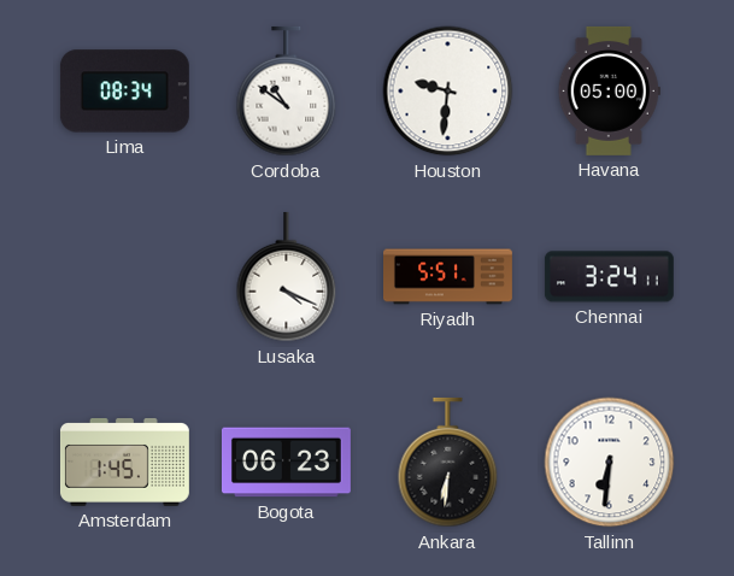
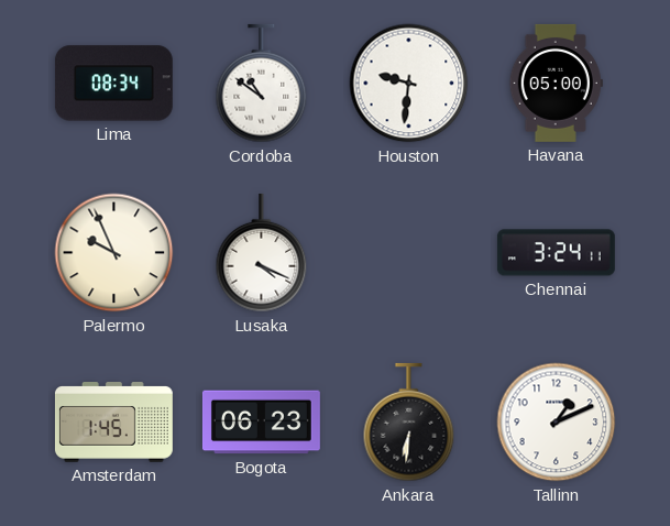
Palermo: none -> 9:56 (114, 253)
Riyadh: 5:51 -> none (448, 277)
Tallinn: 6:31 -> 1:11 (557, 423)
